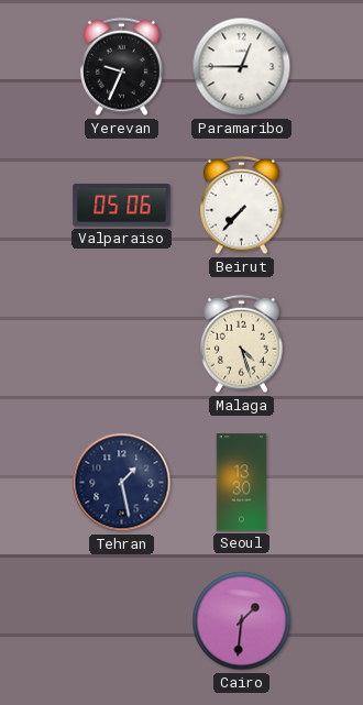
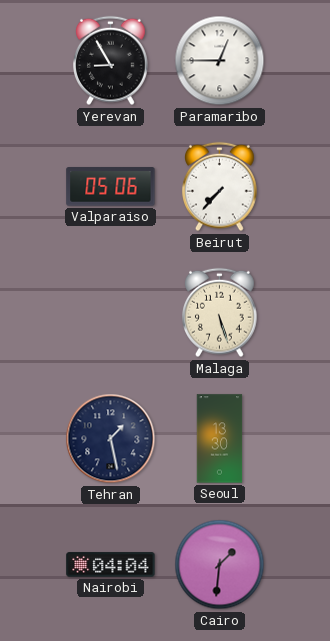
Yerevan: 9:34 -> 8:55 (111, 61)
Malaga: 4:27 -> 5:27 (220, 313)
Nairobi: none -> 04:04 (111, 565)
